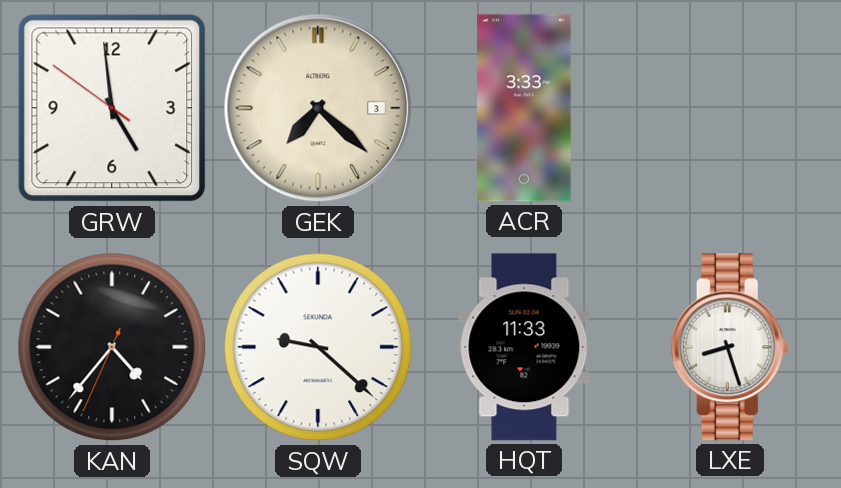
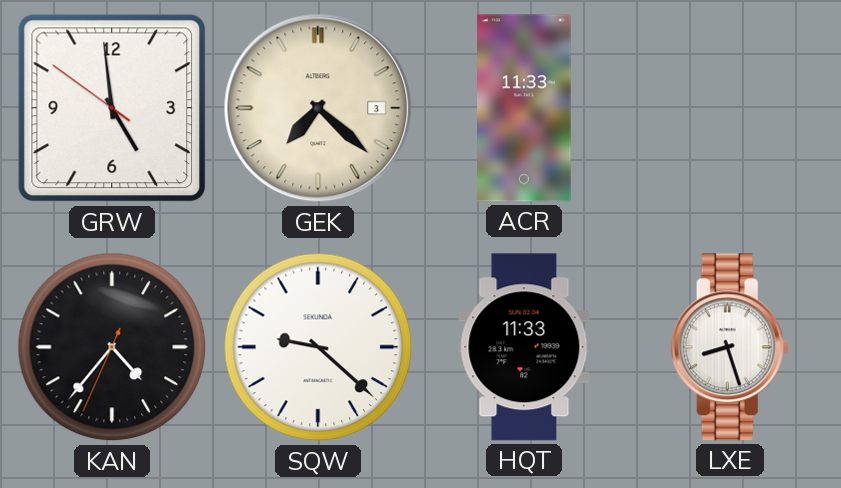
ACR: 3:33 -> 11:33 (524, 108)
